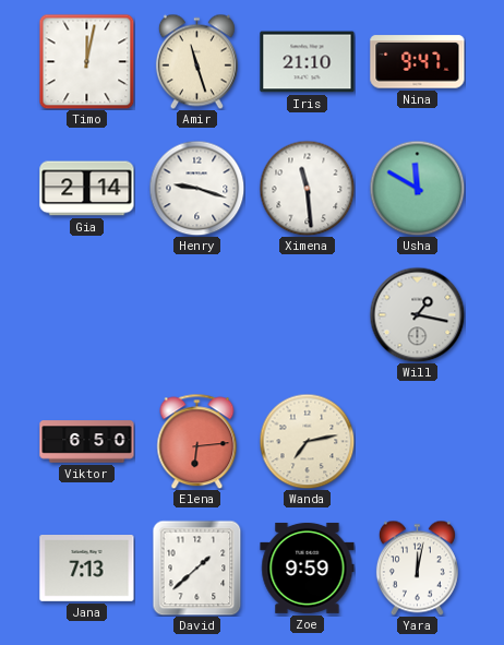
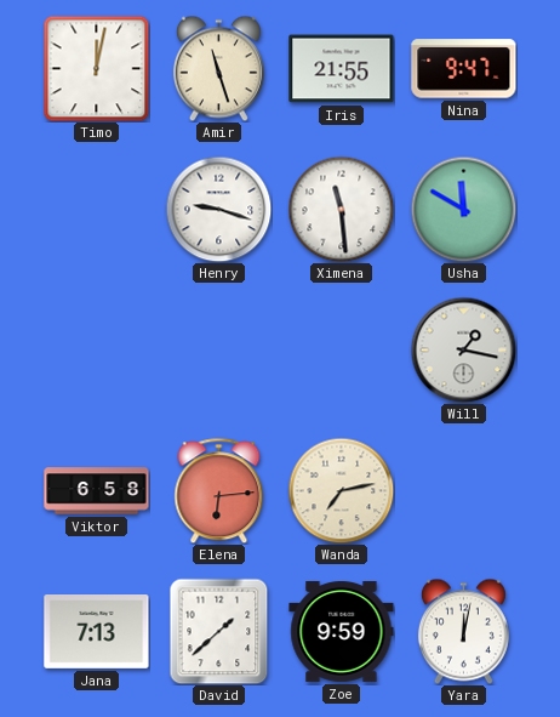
Iris: 21:10 -> 21:55 (342, 69)
Gia: 2:14 -> none (87, 189)
Viktor: 6:50 -> 6:58 (97, 491)
